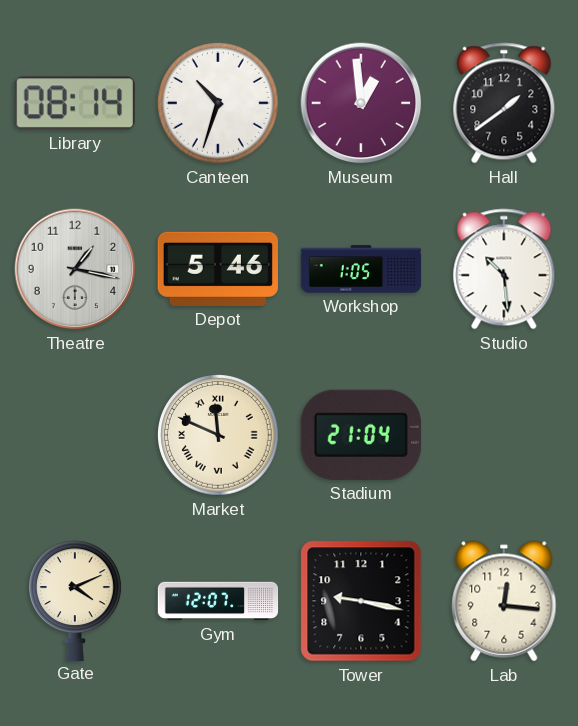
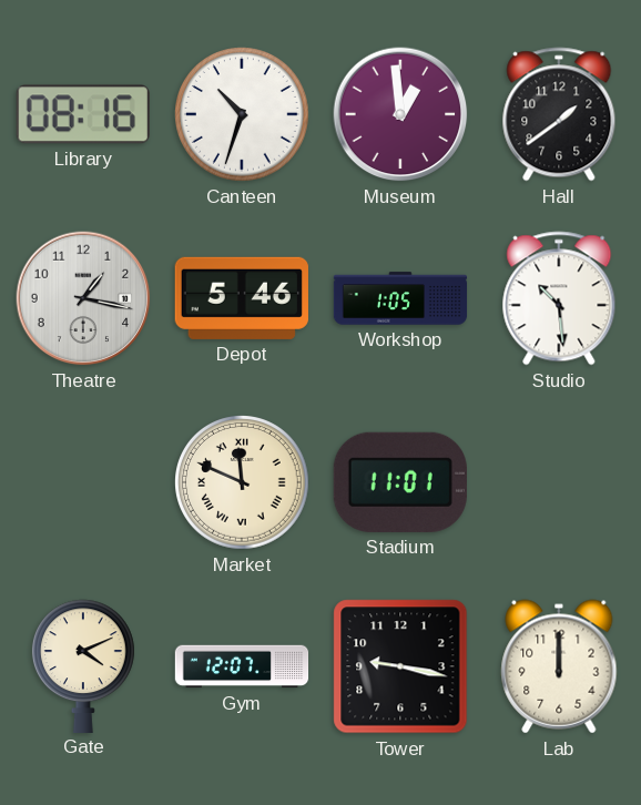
Library: 08:14 -> 08:16 (83, 114)
Stadium: 21:04 -> 11:01 (400, 482)
Lab: 12:16 -> 12:00 (559, 666)
